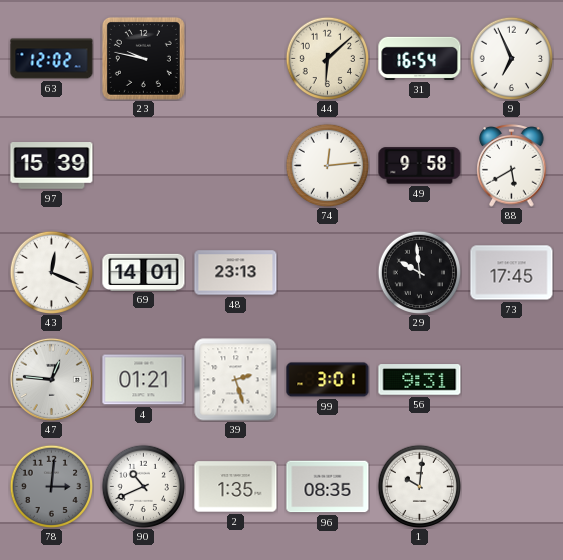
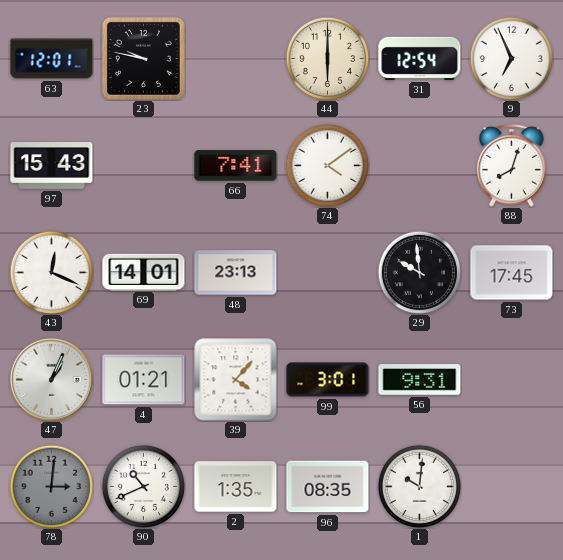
63: 12:02 -> 12:01 (52, 59)
44: 6:08 -> 6:00 (327, 58)
31: 16:54 -> 12:54 (420, 58)
97: 15:39 -> 15:43 (52, 166)
66: none -> 7:41 (236, 166)
74: 12:14 -> 4:09 (327, 165)
49: 9:58 -> none (420, 166)
88: 5:40 -> 8:03 (512, 166)
47: 12:46 -> 1:04 (51, 379)
39: 2:27 -> 4:07 (236, 380)
